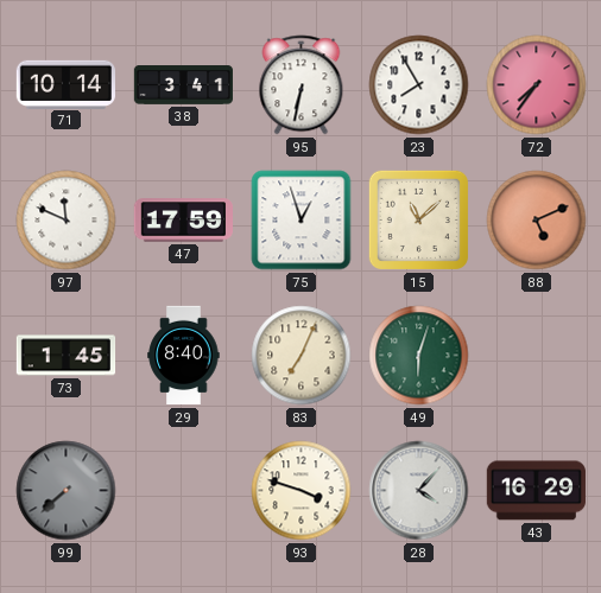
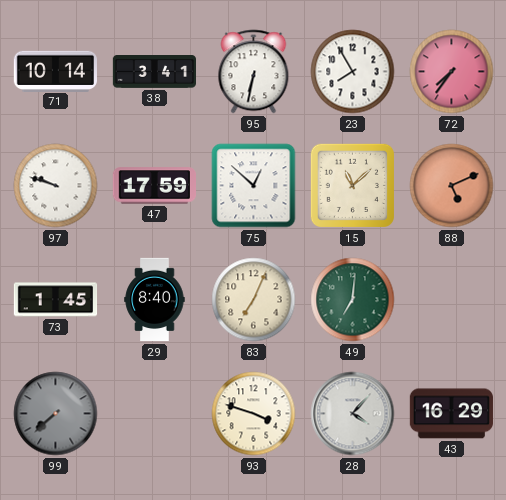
97: 11:49 -> 9:48 (56, 186)
75: 12:57 -> 12:52 (254, 186)
49: 6:03 -> 7:01 (353, 300)
